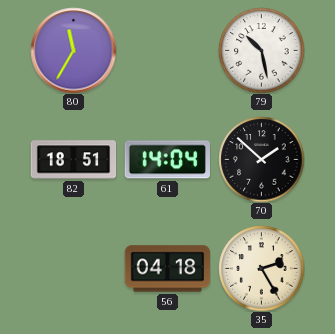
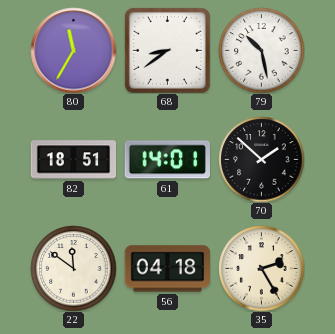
68: none -> 8:39 (167, 50)
61: 14:04 -> 14:01 (167, 160)
22: none -> 11:51 (73, 268)
